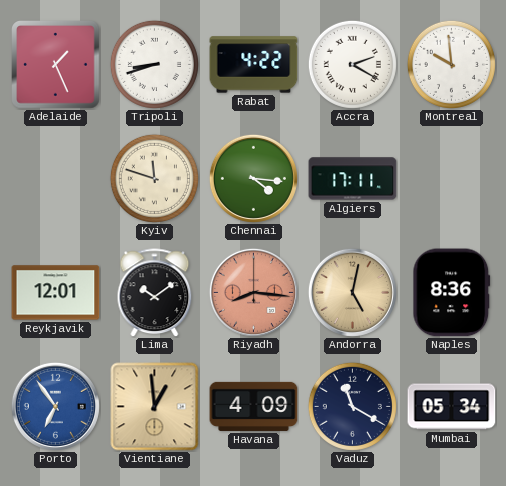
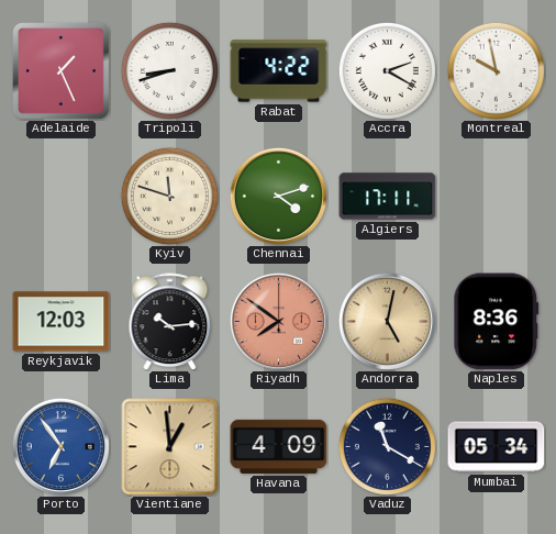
Montreal: 9:59 -> 9:58 (496, 70)
Chennai: 4:16 -> 4:12 (278, 196)
Reykjavik: 12:01 -> 12:03 (62, 322)
Lima: 10:09 -> 10:14 (170, 322)
Riyadh: 8:16 -> 7:51 (278, 321)
